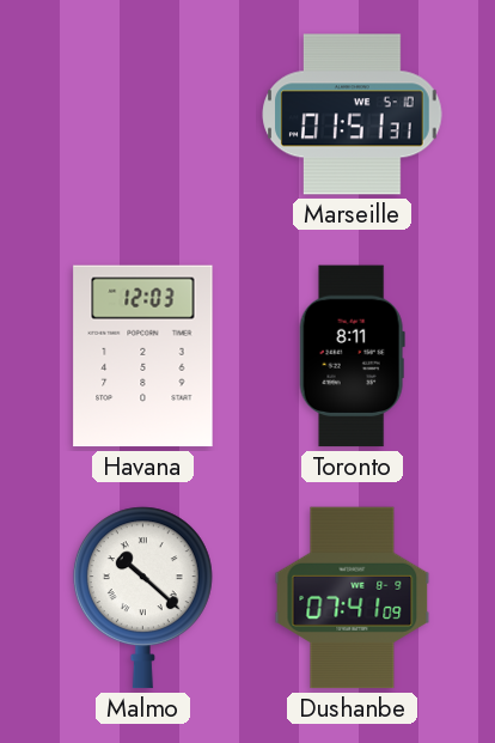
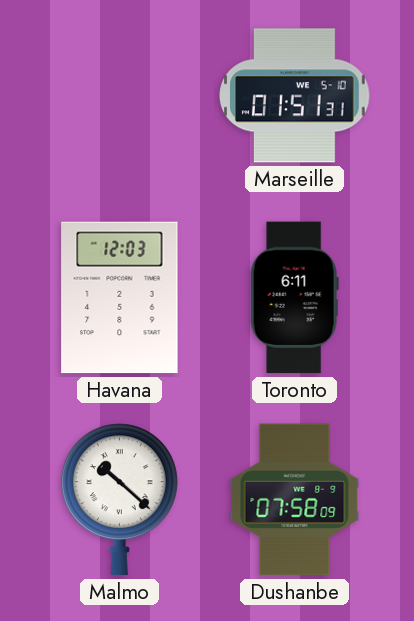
Toronto: 8:11 -> 6:11 (294, 298)
Dushanbe: 07:41 -> 07:58 (295, 500)
